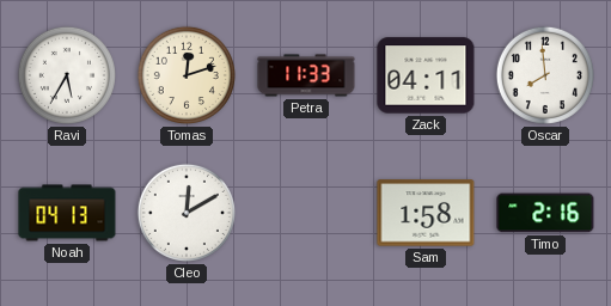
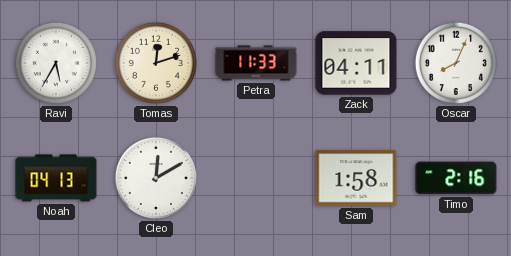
Oscar: 7:59 -> 8:04 (456, 63)
